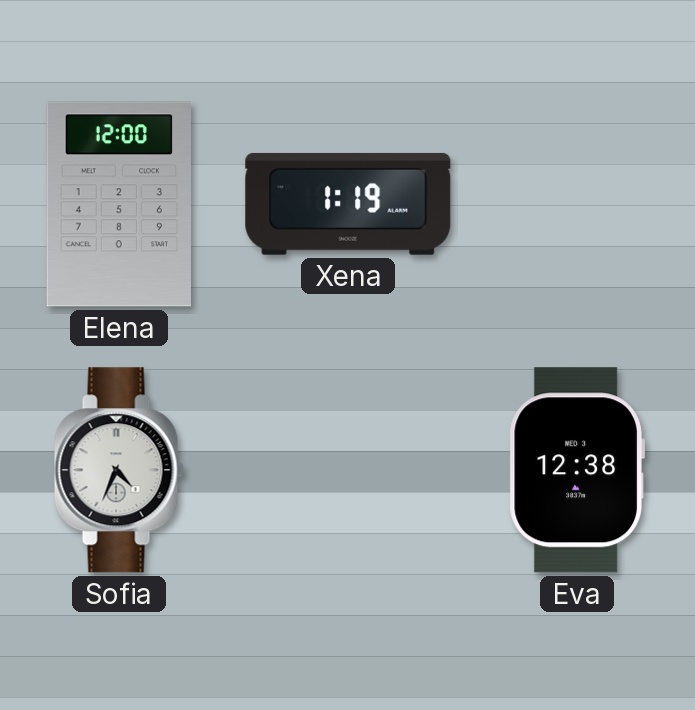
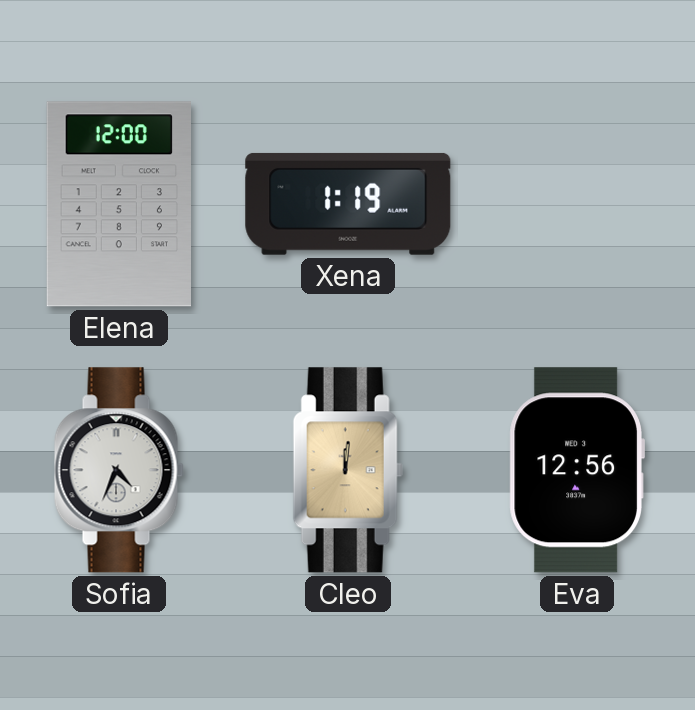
Cleo: none -> 12:01 (348, 470)
Eva: 12:38 -> 12:56 (577, 470)
